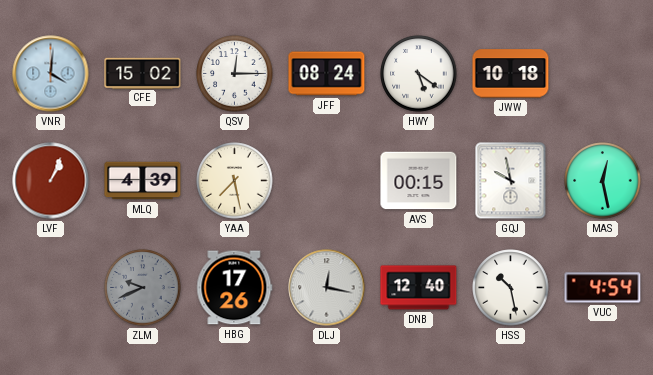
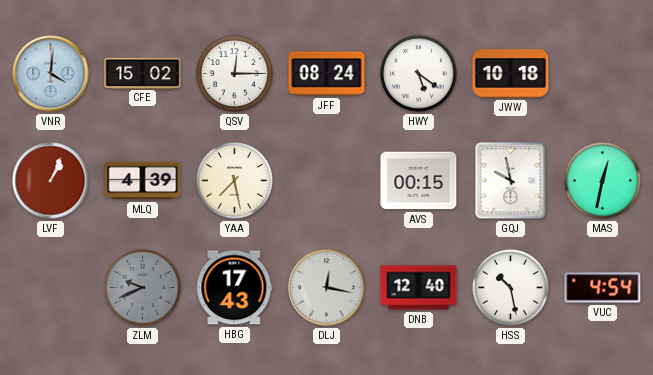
MAS: 12:28 -> 12:32 (603, 181)
HBG: 17:26 -> 17:43 (235, 288)
